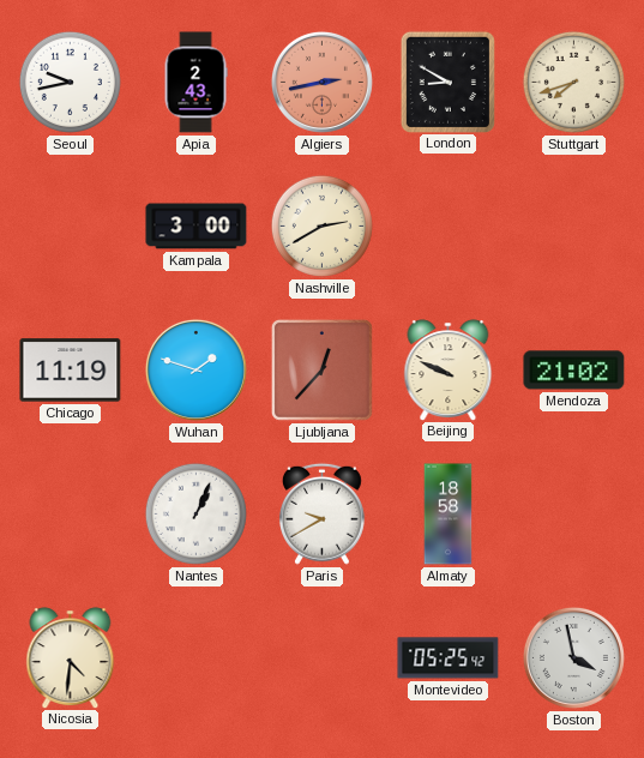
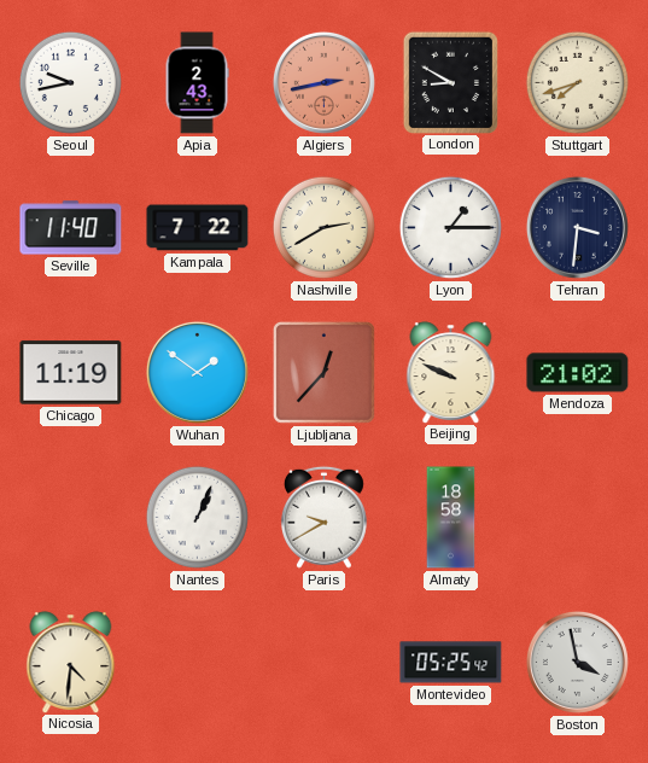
Seville: none -> 11:40 (71, 228)
Kampala: 3:00 -> 7:22 (198, 228)
Lyon: none -> 1:15 (450, 227)
Tehran: none -> 3:31 (577, 227)
Wuhan: 1:48 -> 1:51 (197, 372)
